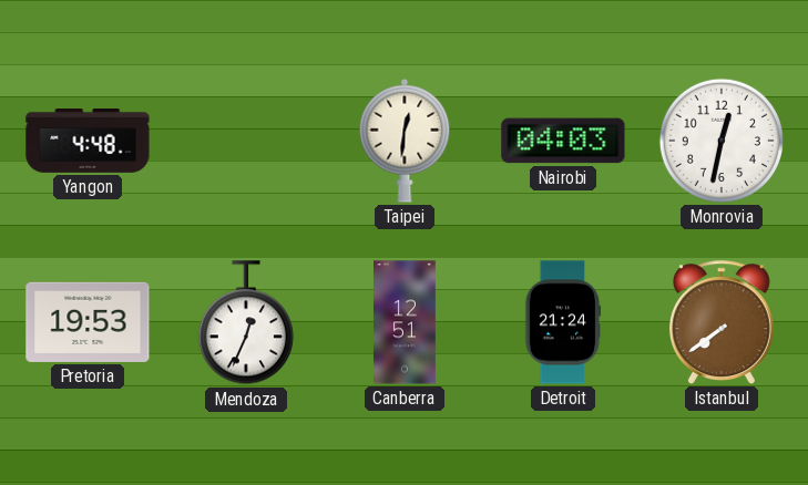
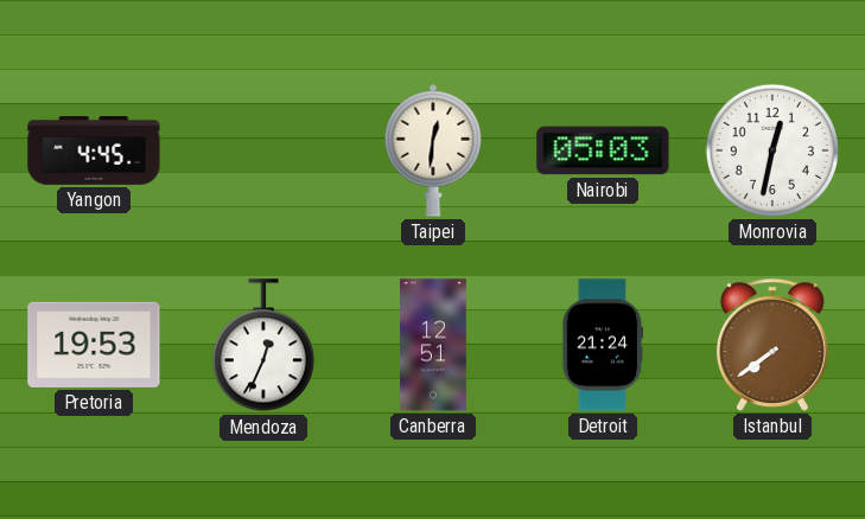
Yangon: 4:48 -> 4:45 (94, 152)
Nairobi: 04:03 -> 05:03 (603, 150)
